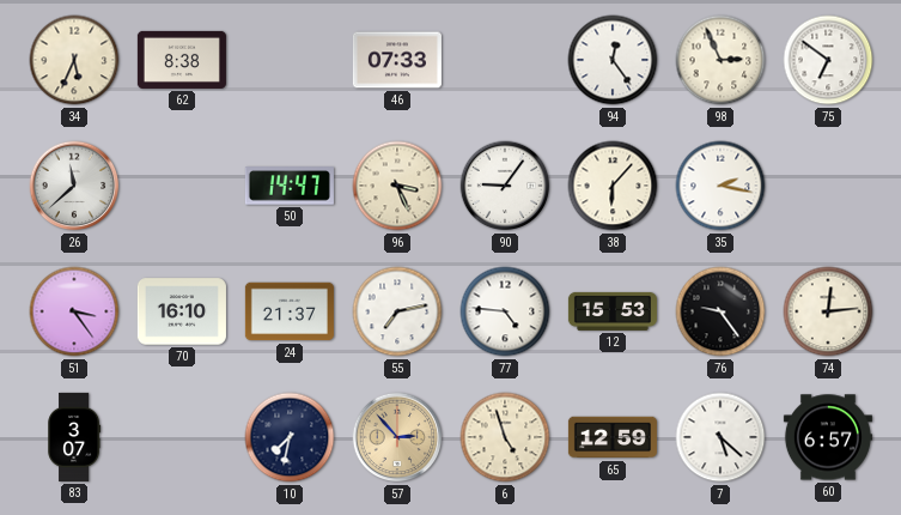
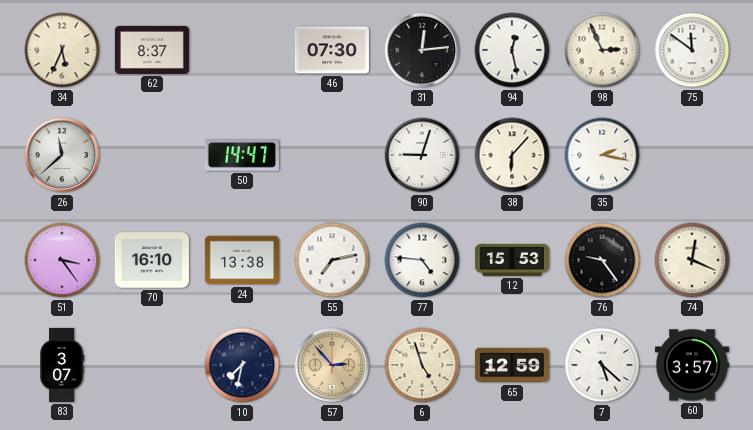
62: 8:38 -> 8:37 (152, 50)
46: 07:33 -> 07:30 (332, 50)
31: none -> 12:14 (422, 50)
94: 12:24 -> 12:28 (512, 50)
75: 6:51 -> 11:51 (692, 50)
96: 3:26 -> none (397, 186)
90: 9:06 -> 9:03 (422, 155)
24: 21:37 -> 13:38 (242, 260)
74: 12:14 -> 12:19 (692, 260)
60: 6:57 -> 3:57 (692, 365)
